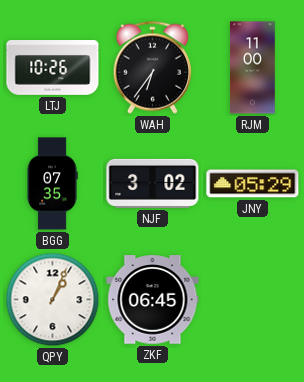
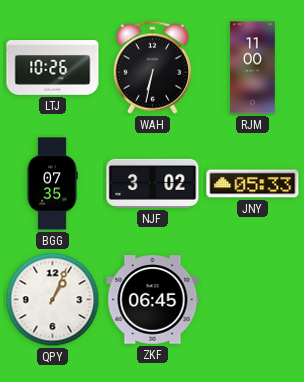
WAH: 6:36 -> 6:32 (152, 67)
JNY: 05:29 -> 05:33 (253, 184)
